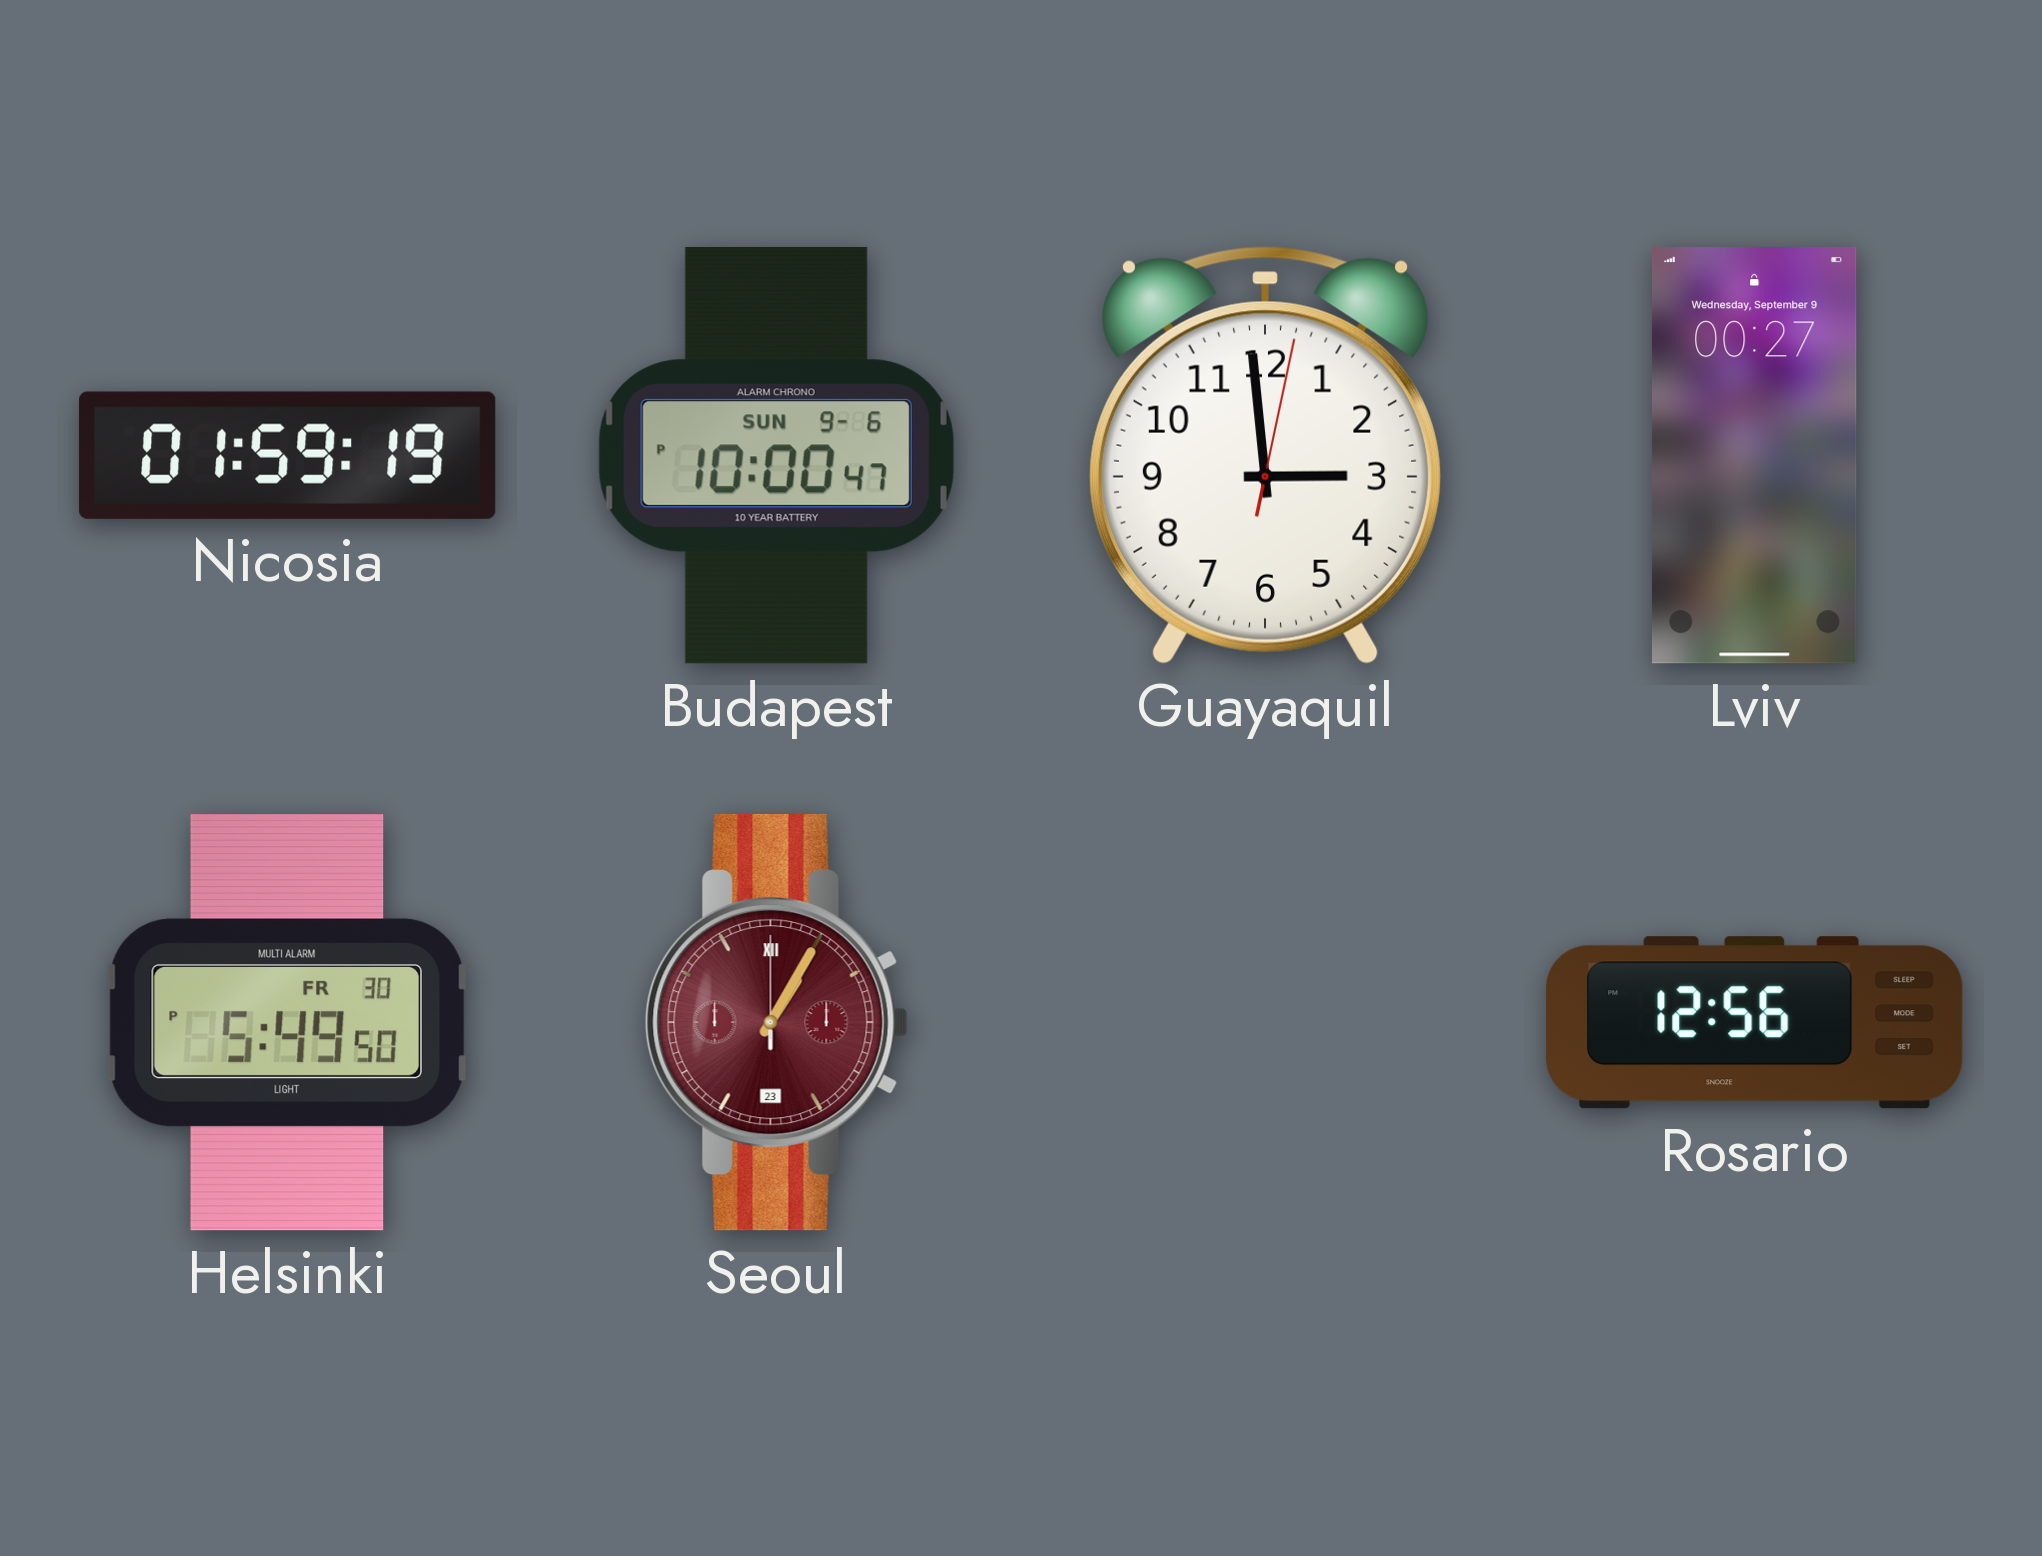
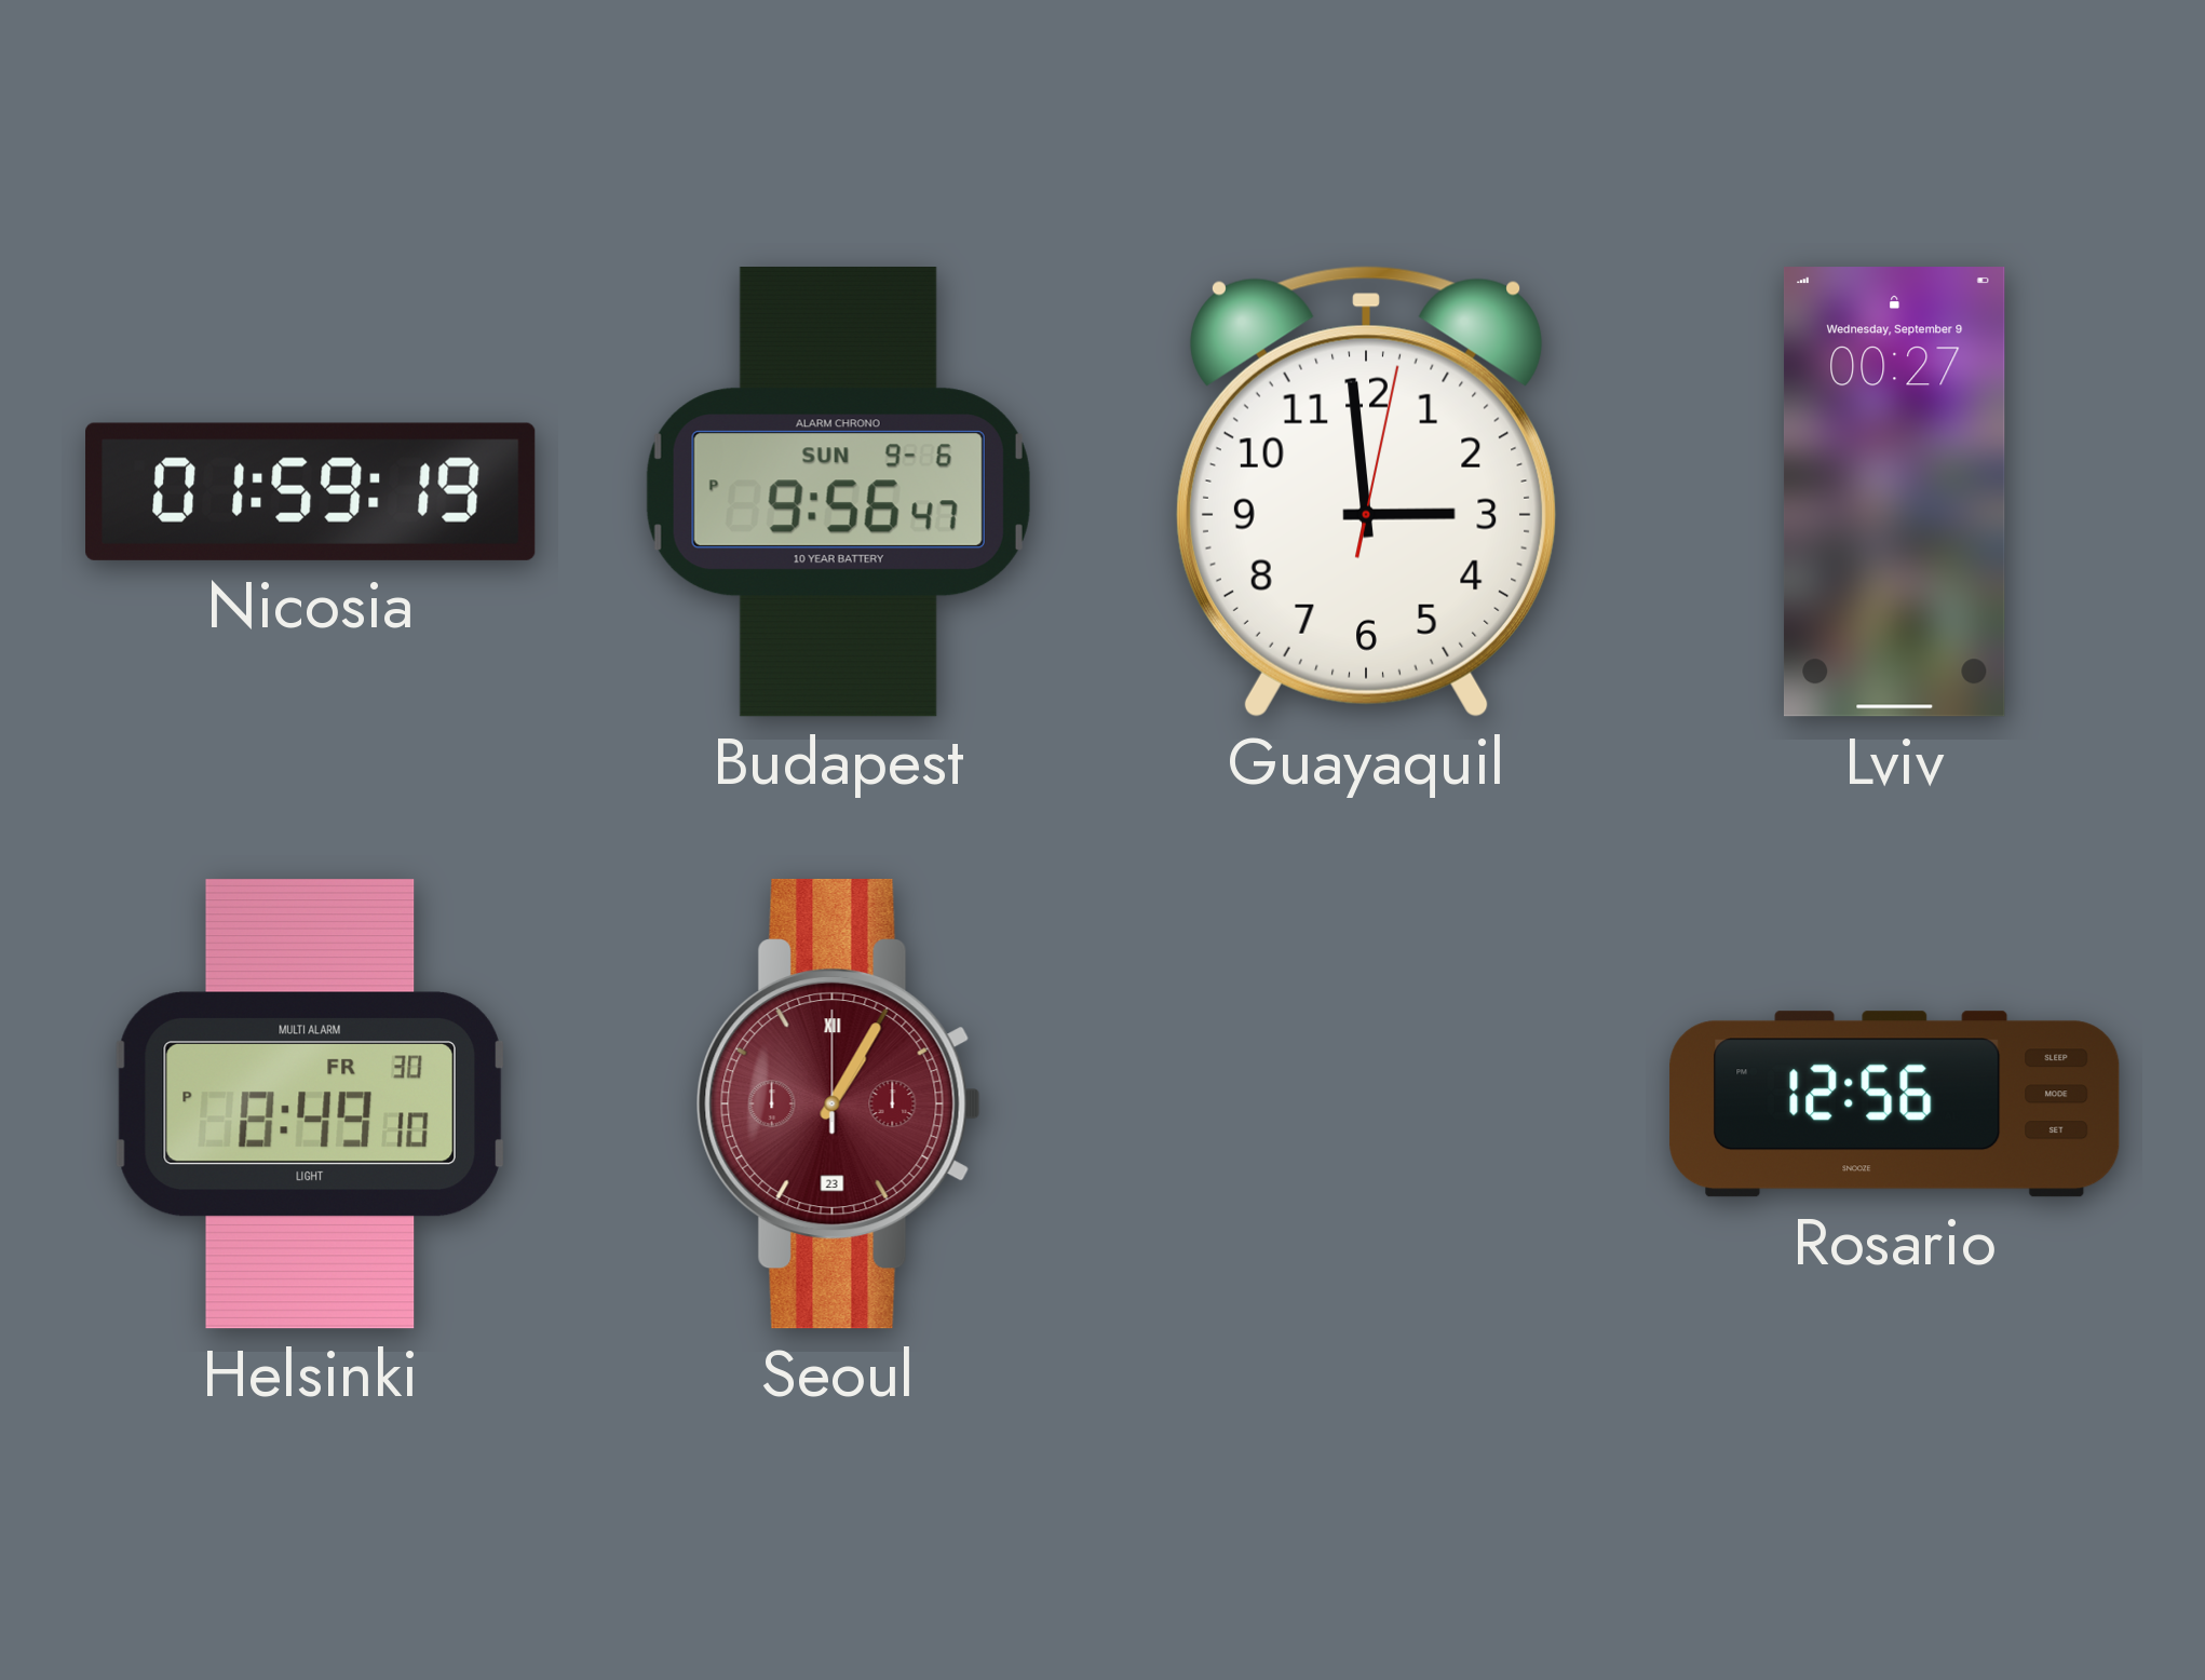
Budapest: 10:00 -> 9:56 (838, 492)
Helsinki: 5:49 -> 8:49 (310, 1103)
